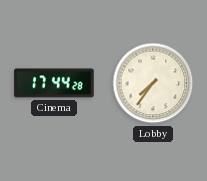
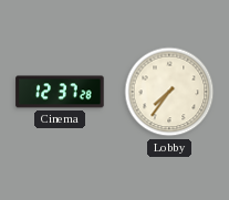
Cinema: 17:44 -> 12:37 (60, 92)
